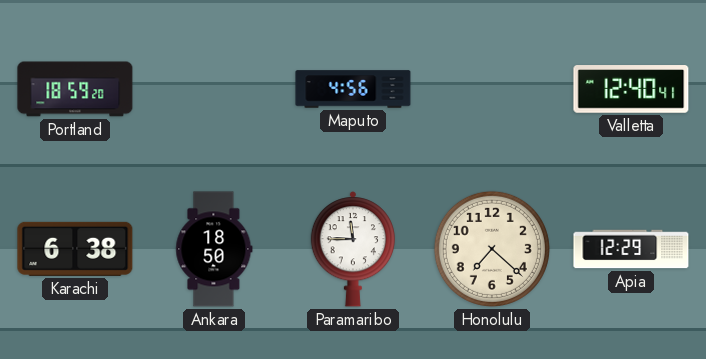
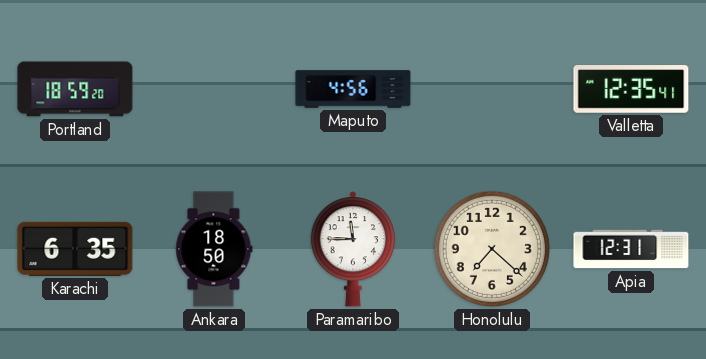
Valletta: 12:40 -> 12:35 (631, 89)
Karachi: 6:38 -> 6:35 (75, 249)
Apia: 12:29 -> 12:31 (631, 249)
